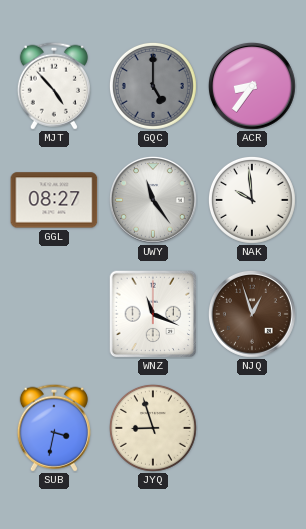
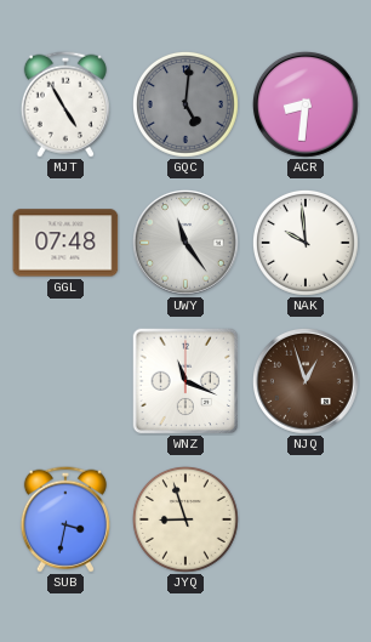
MJT: 4:53 -> 4:55 (65, 104)
GQC: 5:00 -> 5:01 (185, 104)
ACR: 8:36 -> 8:31 (306, 104)
GGL: 08:27 -> 07:48 (65, 243)
